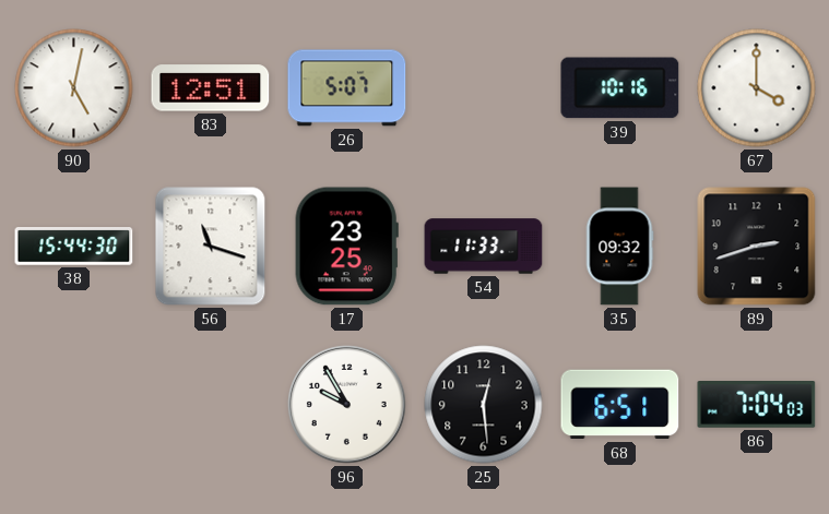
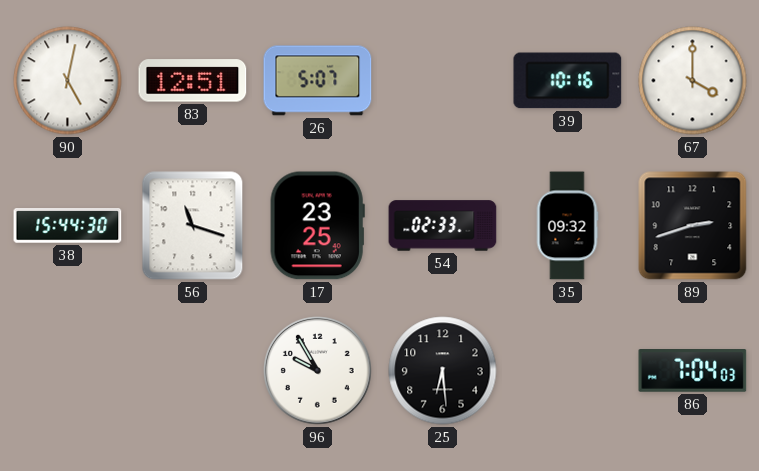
54: 11:33 -> 02:33 (443, 226)
25: 12:29 -> 6:29 (443, 371)
68: 6:51 -> none (620, 405)
